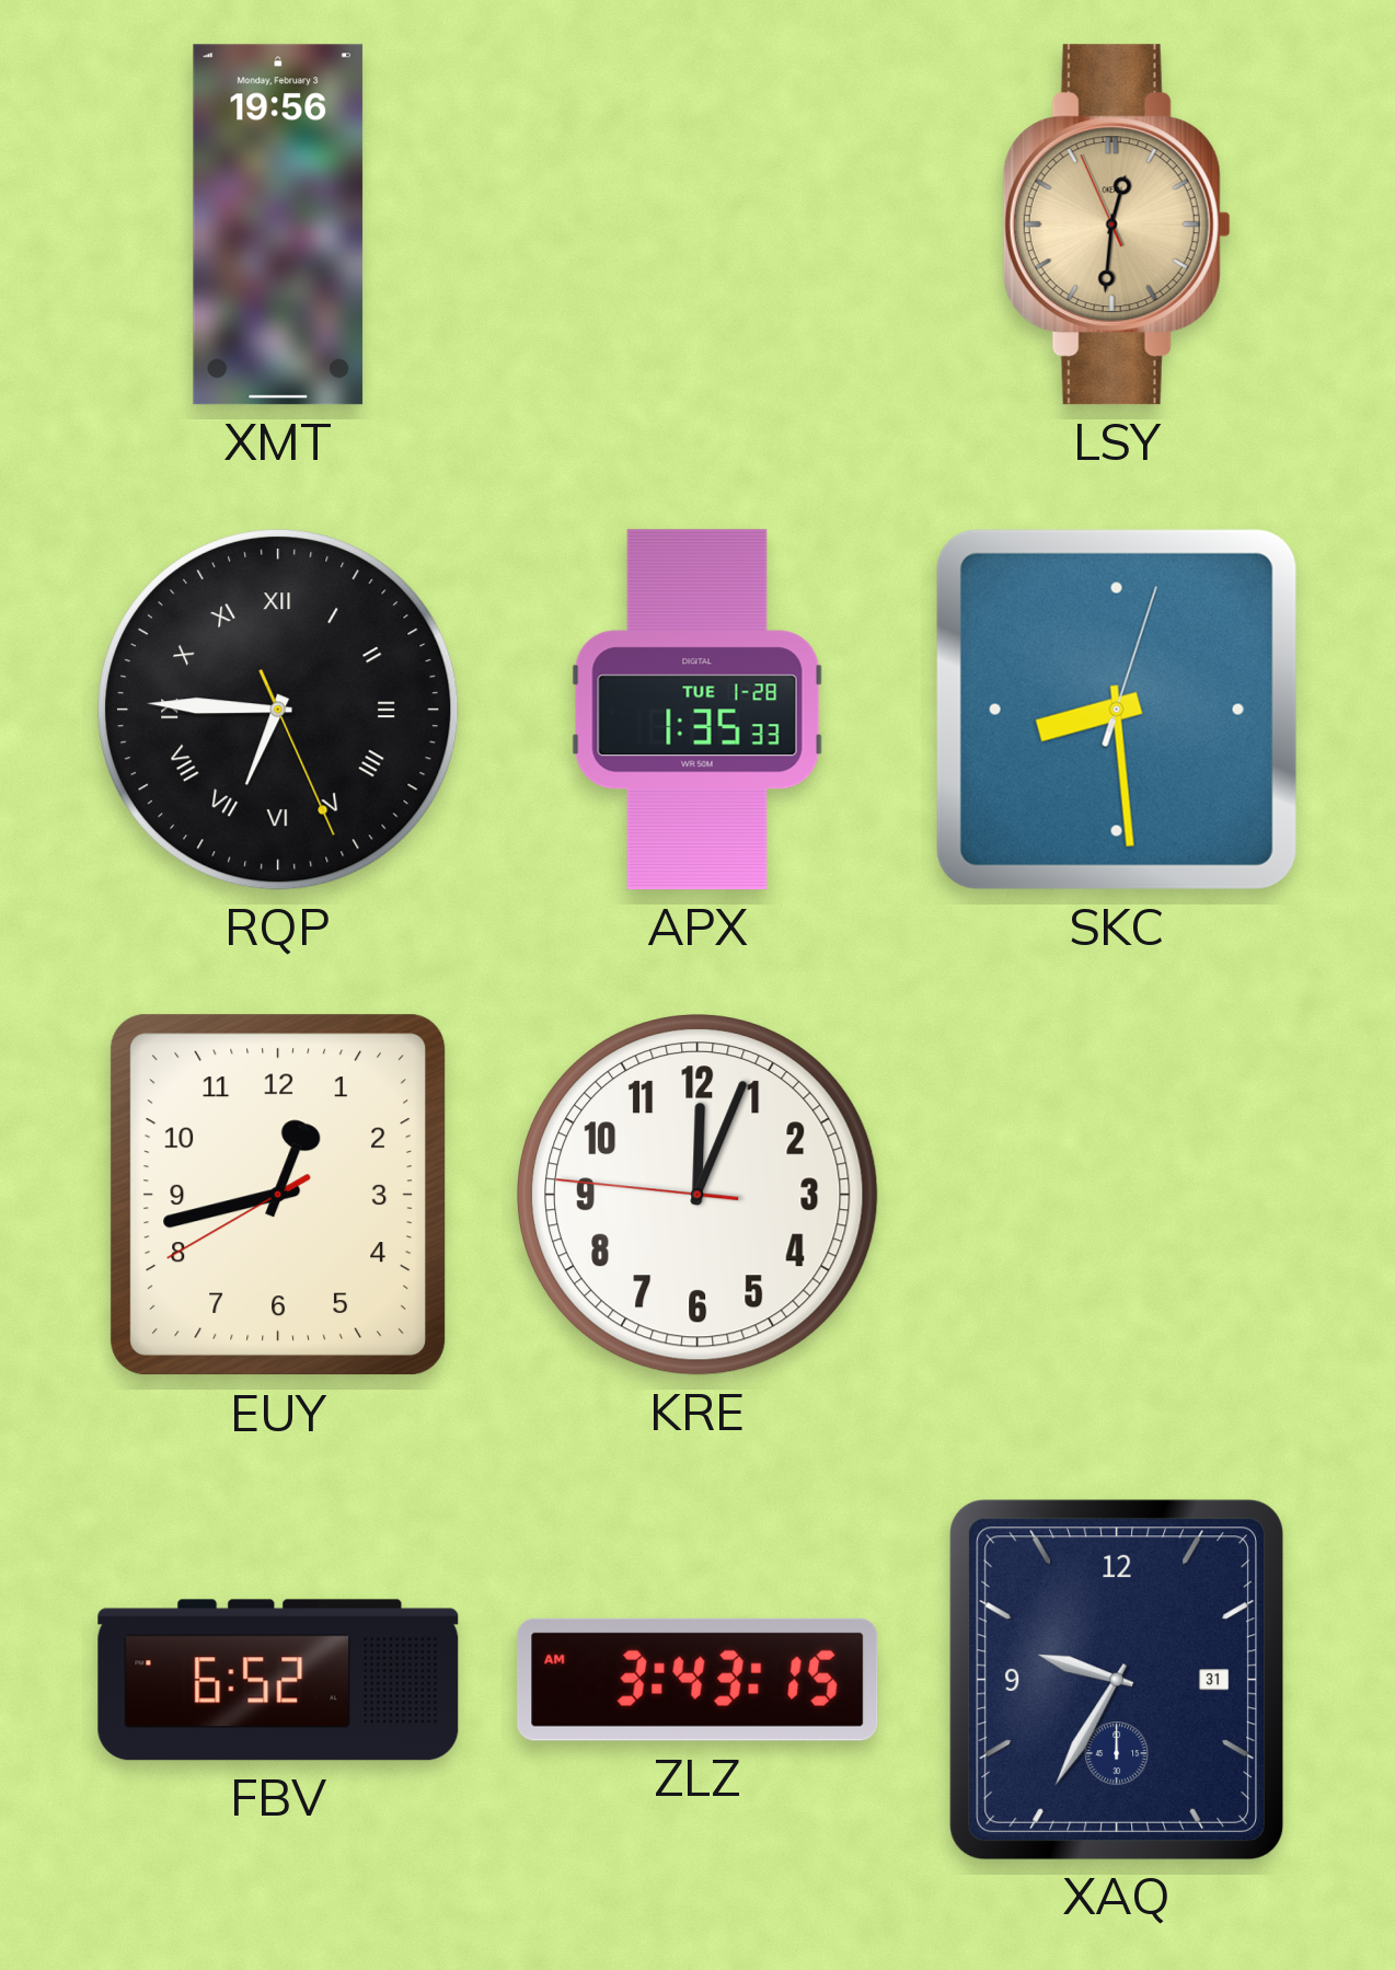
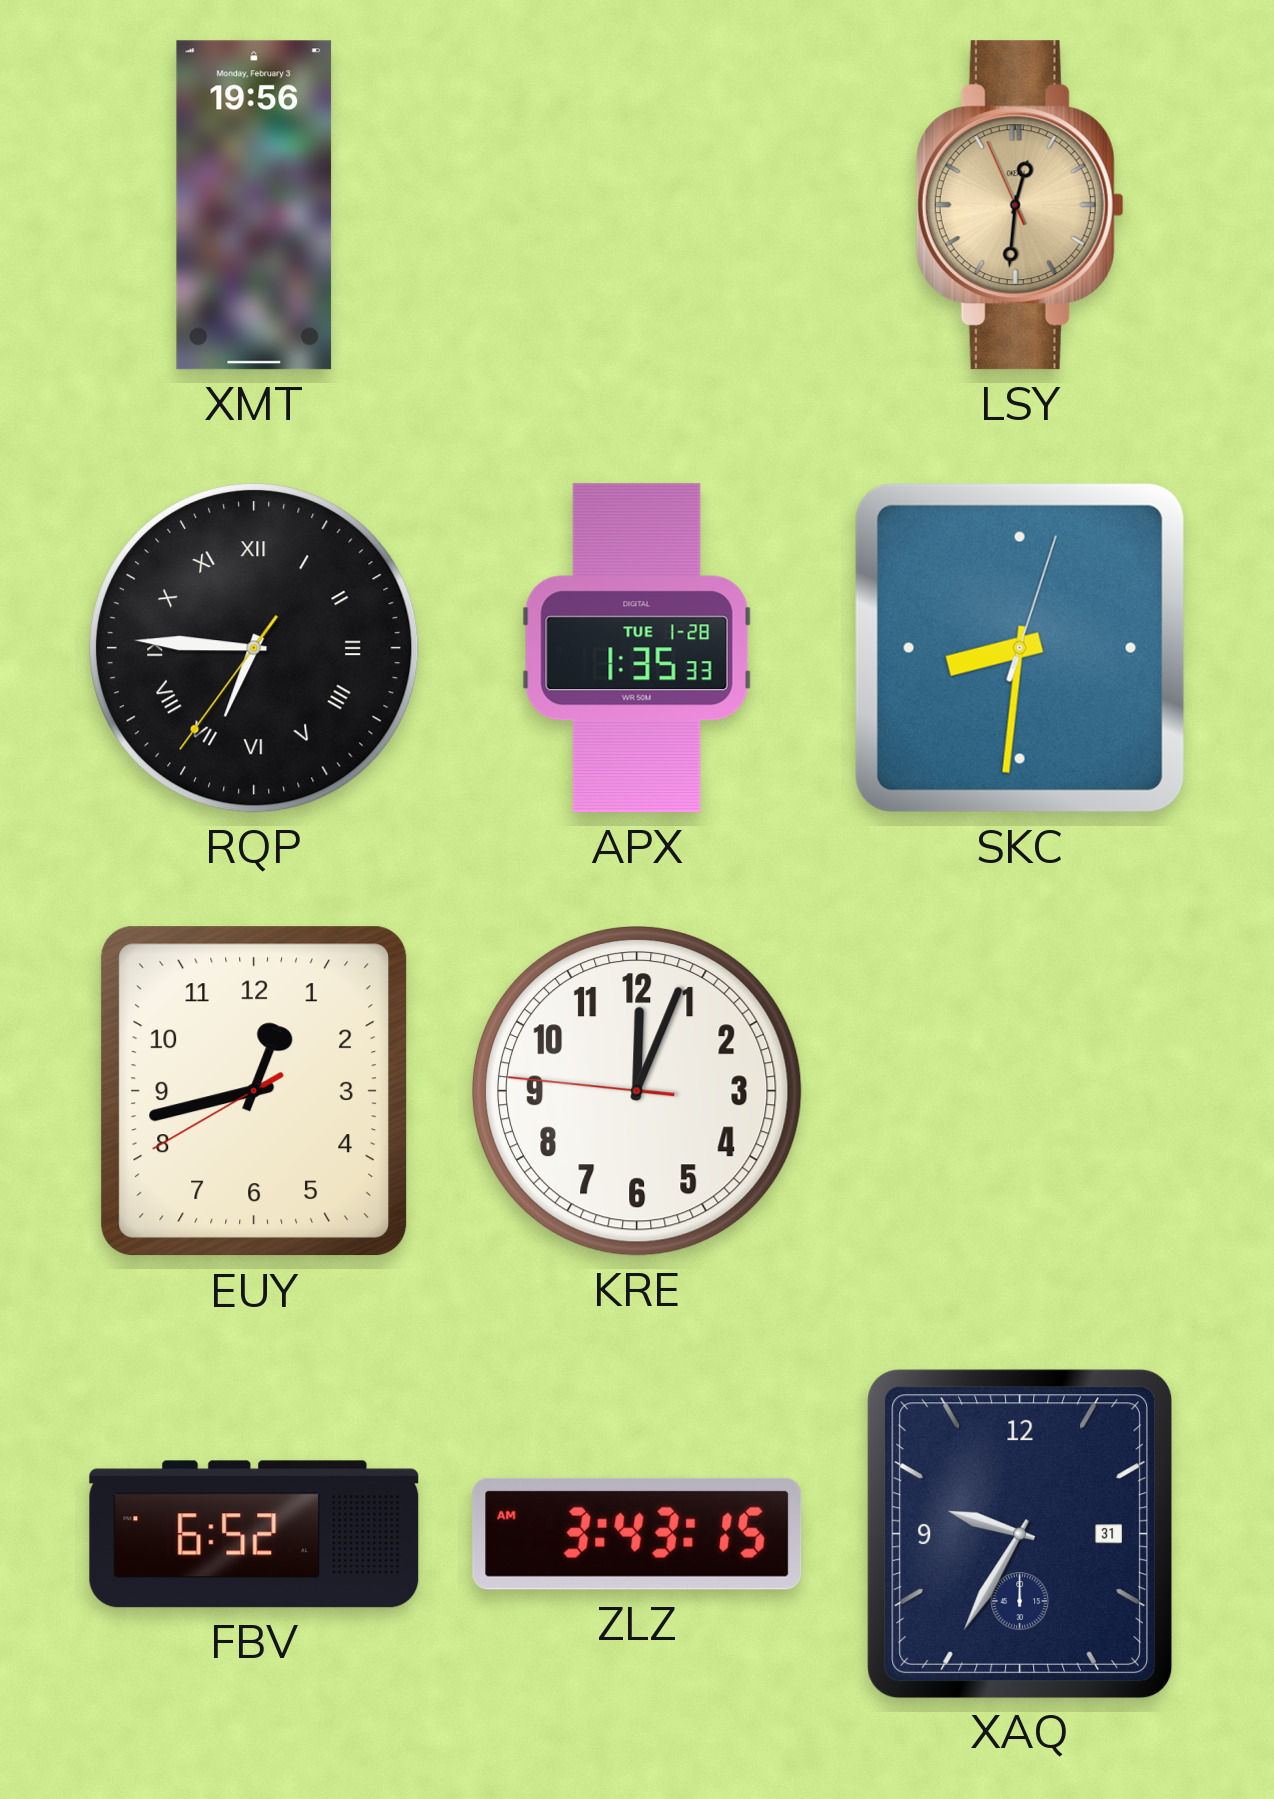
RQP: 6:45:26 -> 6:45:36 (255, 649)
SKC: 8:29 -> 8:31 (1020, 648)
